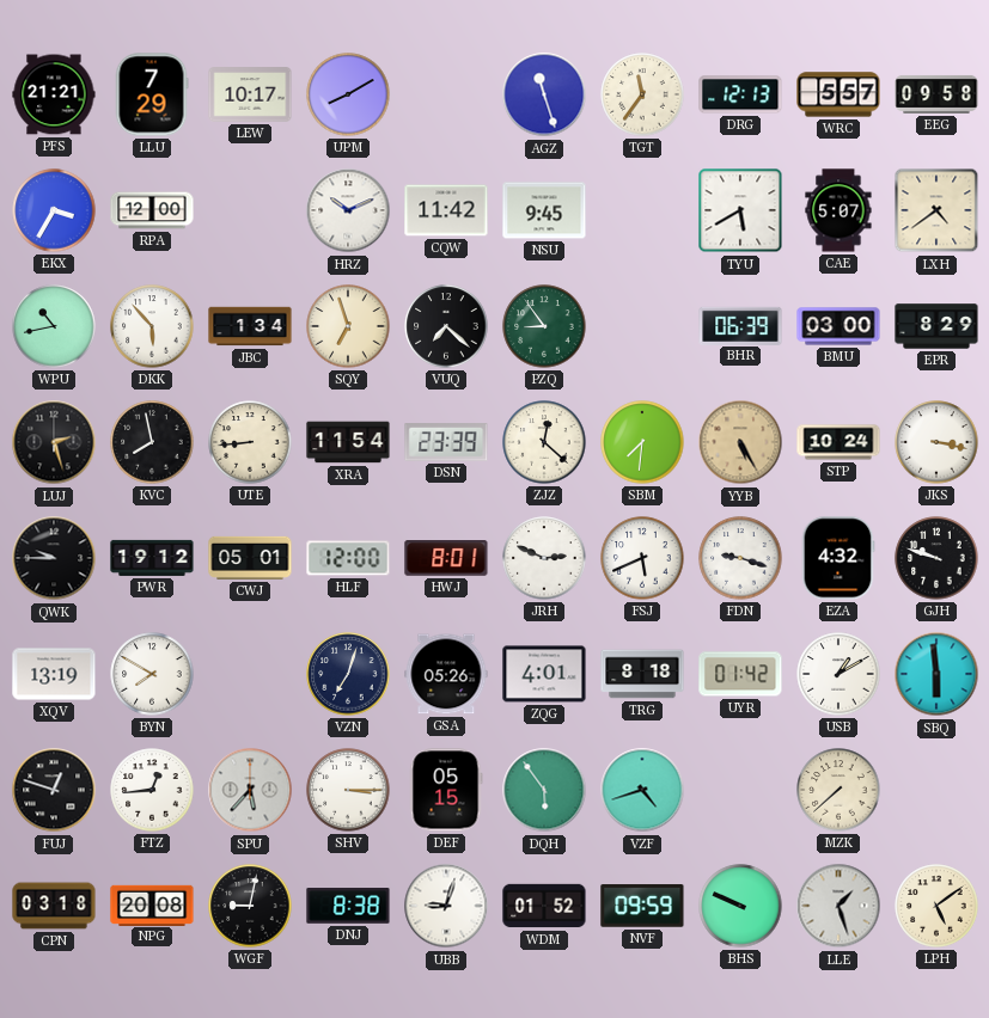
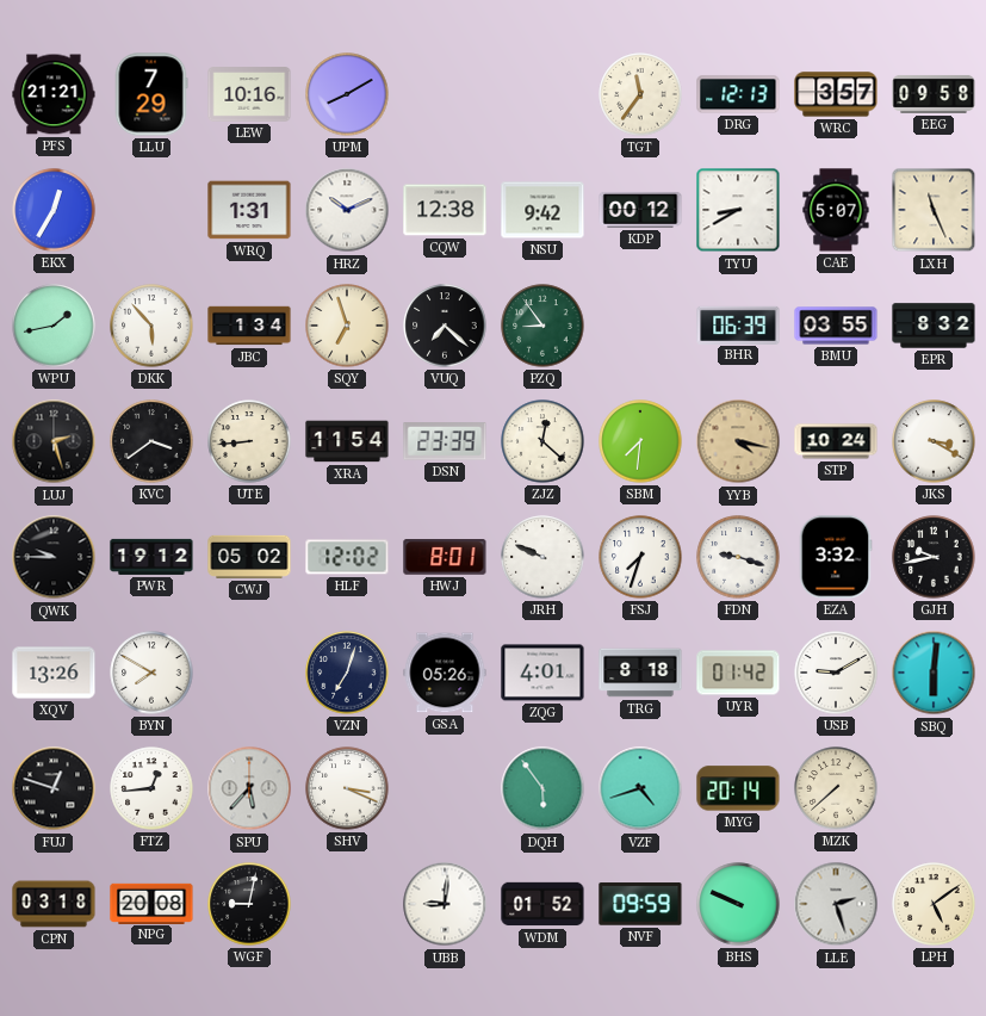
LEW: 10:17 -> 10:16 (249, 94)
AGZ: 11:27 -> none (544, 94)
WRC: 5:57 -> 3:57 (836, 94)
EKX: 3:35 -> 12:35 (54, 210)
RPA: 12:00 -> none (152, 210)
WRQ: none -> 1:31 (249, 210)
CQW: 11:42 -> 12:38 (445, 210)
NSU: 9:45 -> 9:42 (542, 210)
KDP: none -> 00:12 (640, 210)
TYU: 5:40 -> 8:40 (738, 210)
LXH: 4:39 -> 11:26 (934, 210)
WPU: 10:43 -> 1:43 (54, 326)
BMU: 03:00 -> 03:55 (836, 326)
EPR: 8:29 -> 8:32 (934, 326)
KVC: 7:58 -> 3:39 (151, 441)
YYB: 5:25 -> 4:17 (738, 441)
JKS: 3:17 -> 3:20 (934, 441)
CWJ: 05:01 -> 05:02 (249, 557)
HLF: 12:00 -> 12:02 (347, 557)
JRH: 2:49 -> 9:49 (542, 557)
FSJ: 5:41 -> 7:33 (640, 557)
EZA: 4:32 -> 3:32 (836, 557)
GJH: 9:48 -> 9:43 (934, 557)
XQV: 13:19 -> 13:26 (54, 673)
USB: 1:10 -> 9:10 (836, 673)
SBQ: 5:59 -> 6:01 (934, 673)
SHV: 3:15 -> 3:19 (347, 788)
DEF: 05:15 -> none (446, 790)
MYG: none -> 20:14 (738, 788)
DNJ: 8:38 -> none (348, 906)
UBB: 9:03 -> 9:01 (445, 904)
LLE: 1:27 -> 2:27 (836, 904)
